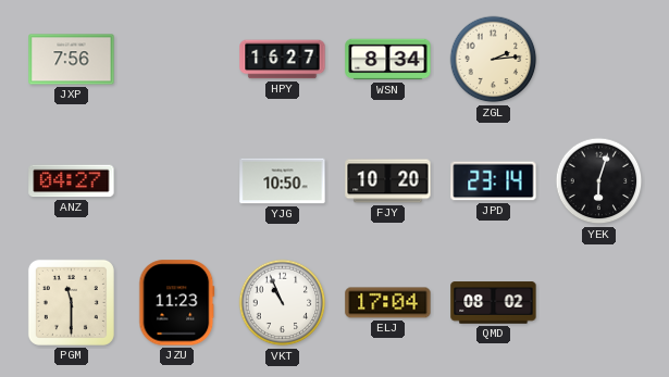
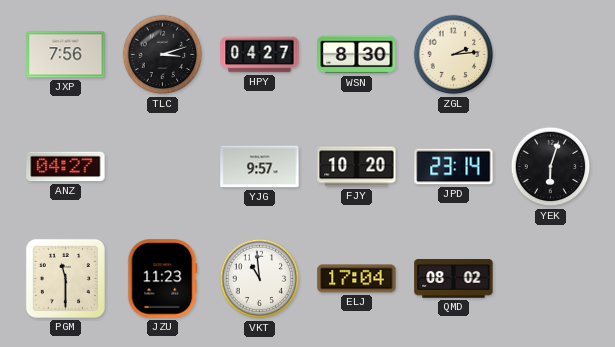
TLC: none -> 3:12 (163, 55)
HPY: 16:27 -> 04:27 (260, 55)
WSN: 8:34 -> 8:30 (357, 55)
YJG: 10:50 -> 9:57 (260, 167)
VKT: 10:56 -> 10:59 (260, 279)
